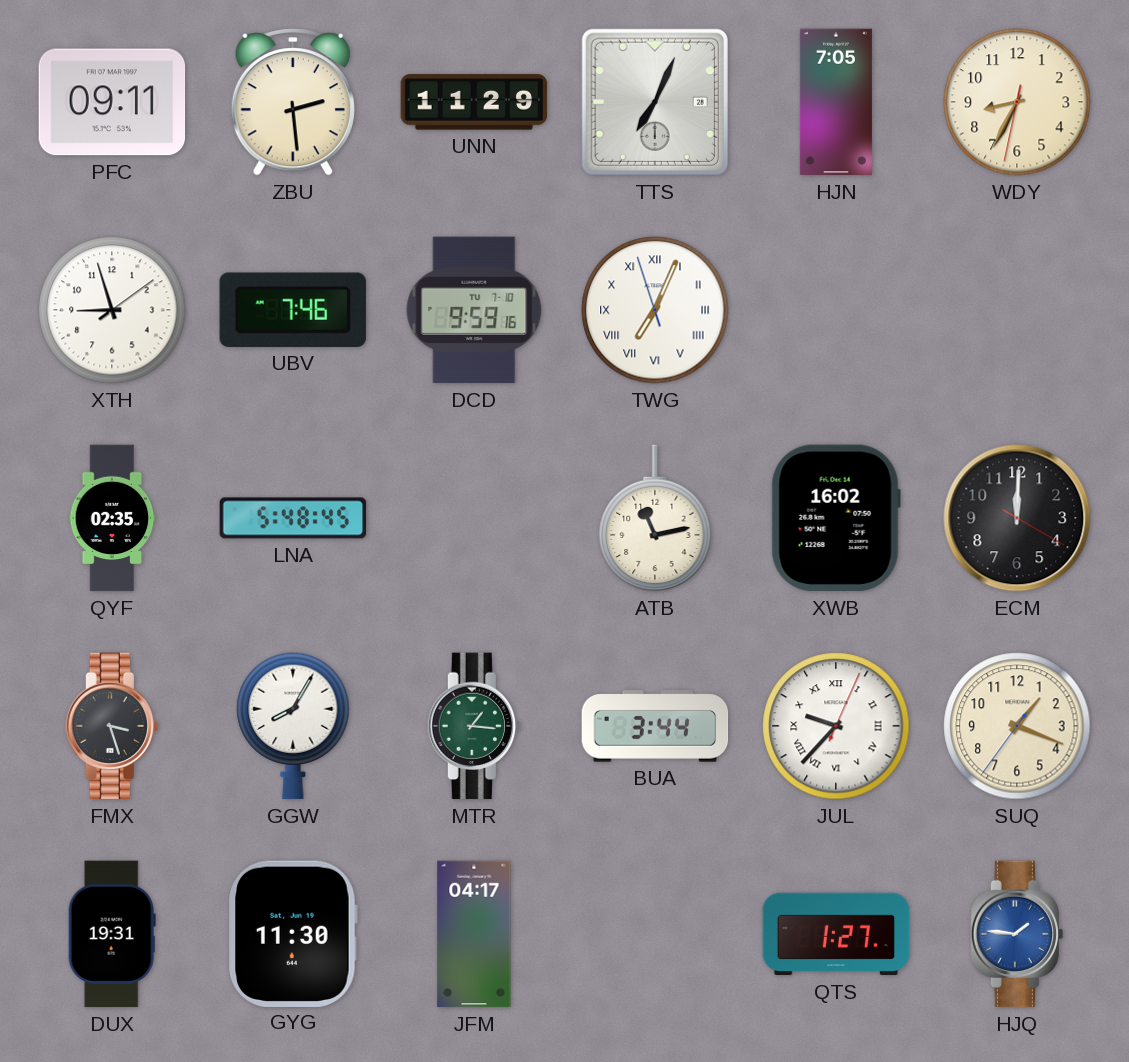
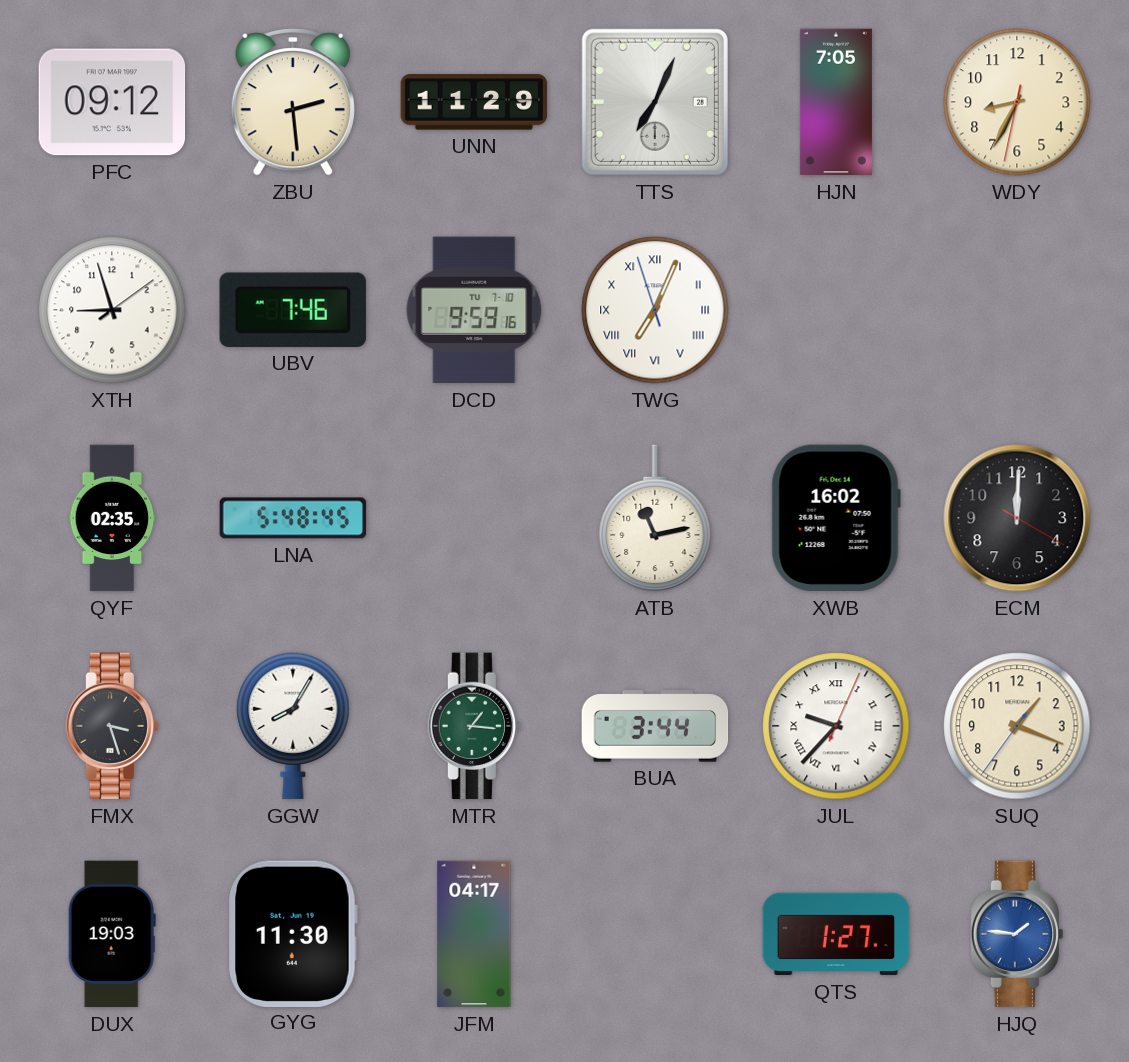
PFC: 09:11 -> 09:12 (112, 102)
DUX: 19:31 -> 19:03 (112, 934)
